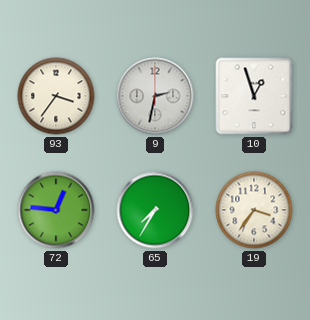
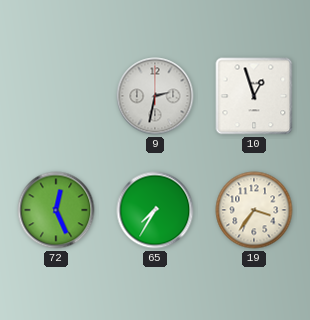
93: 3:36 -> none (56, 96)
72: 12:46 -> 12:26 (56, 210)
